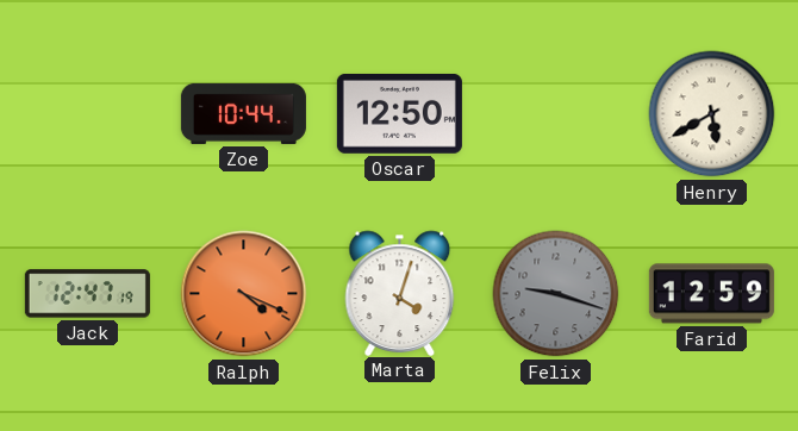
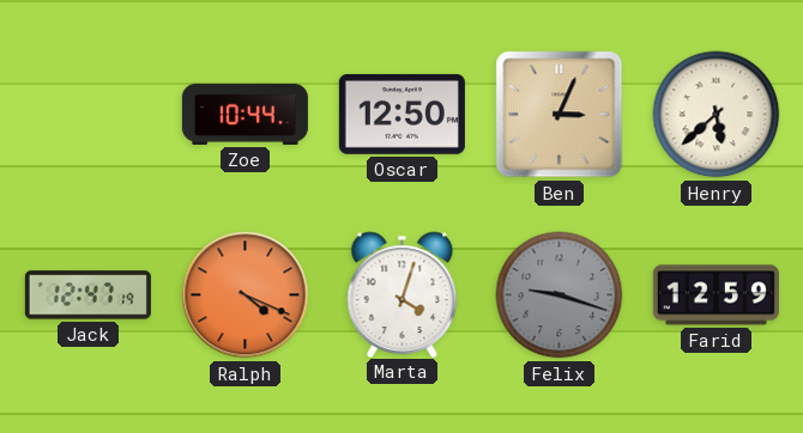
Ben: none -> 3:04 (560, 115)
Henry: 5:40 -> 5:38 (717, 115)
